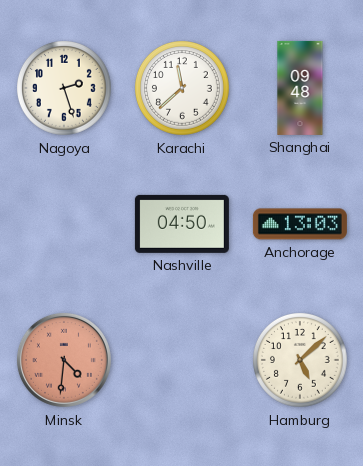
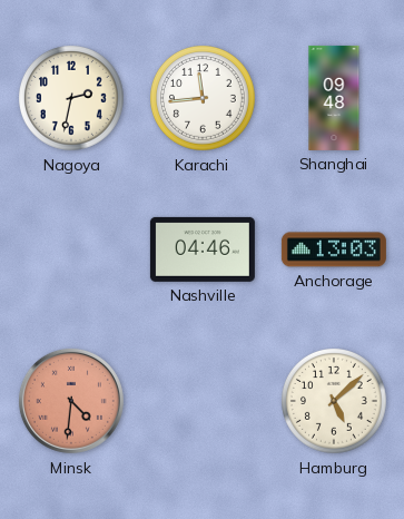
Nagoya: 2:27 -> 2:32 (72, 99)
Karachi: 11:38 -> 11:44 (204, 99)
Nashville: 04:50 -> 04:46 (203, 249)
